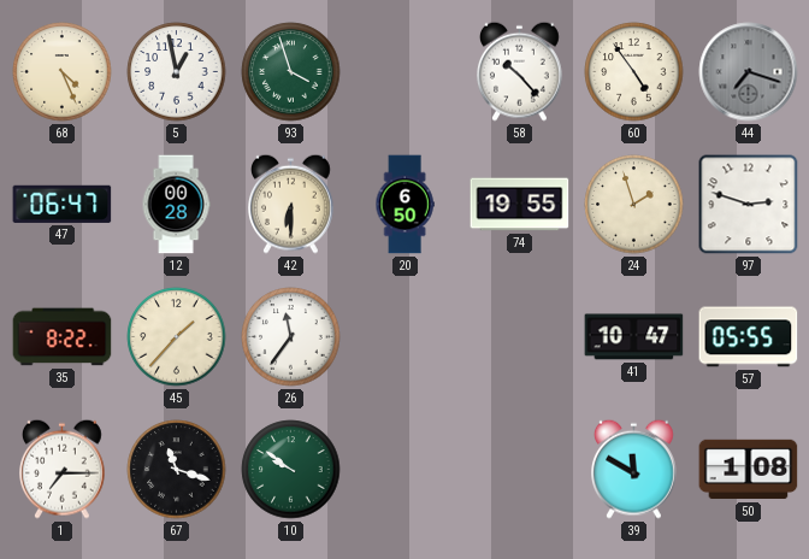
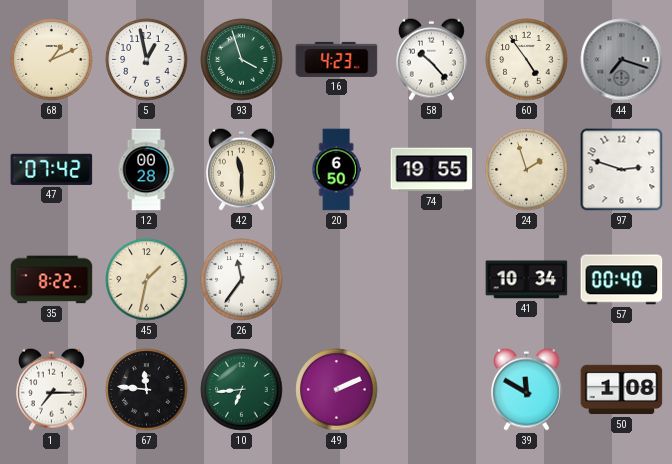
68: 4:26 -> 1:11 (52, 60)
16: none -> 4:23 (337, 59)
47: 06:47 -> 07:42 (52, 169)
42: 6:30 -> 11:30 (242, 169)
45: 1:37 -> 1:32 (147, 280)
41: 10:47 -> 10:34 (527, 280)
57: 05:55 -> 00:40 (622, 280)
67: 11:18 -> 11:46 (147, 390)
10: 9:51 -> 6:44 (242, 390)
49: none -> 2:11 (337, 390)
